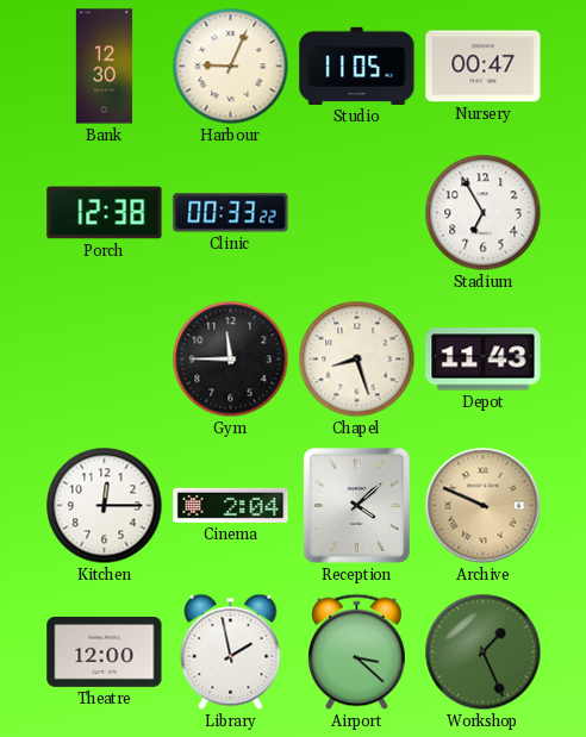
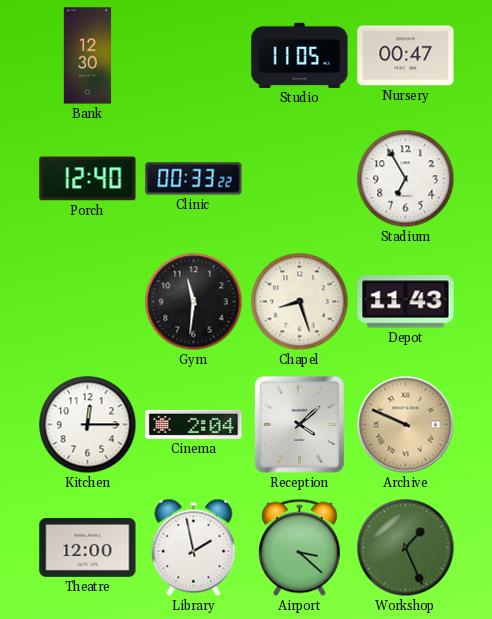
Harbour: 9:04 -> none (231, 67)
Porch: 12:38 -> 12:40 (88, 179)
Gym: 11:45 -> 11:31 (194, 302)
